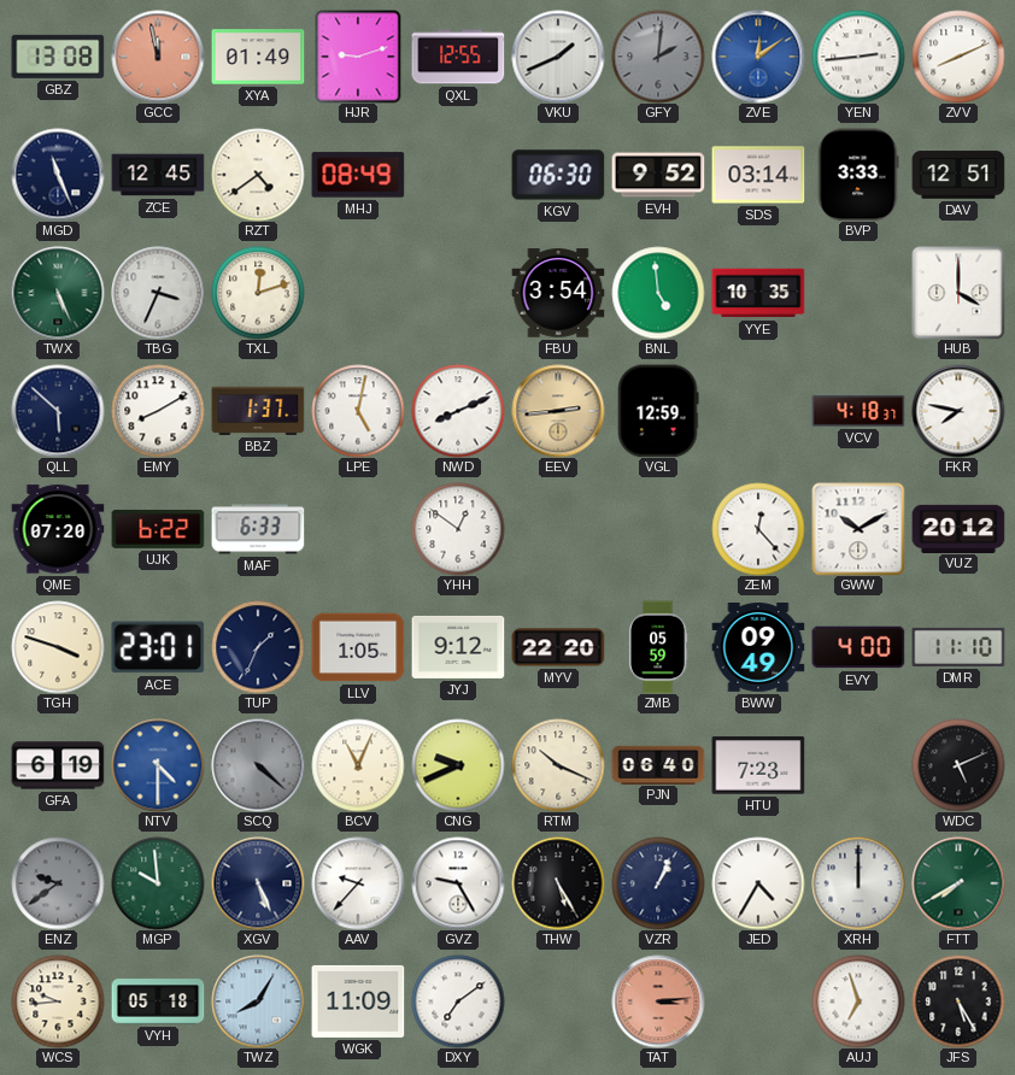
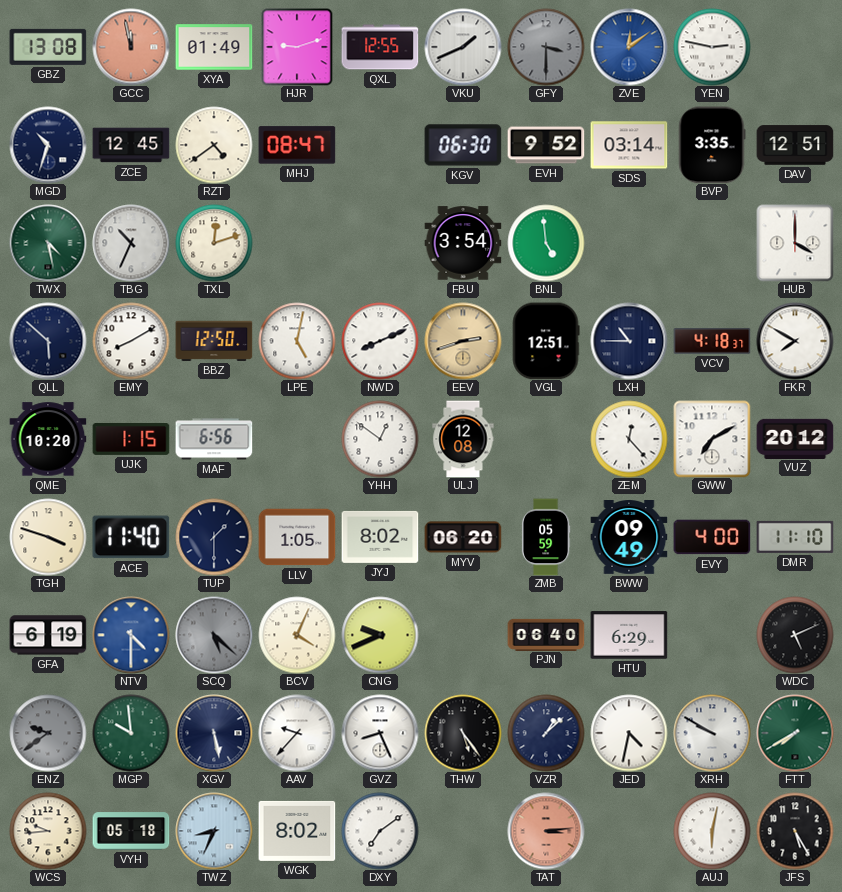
GFY: 2:01 -> 3:30 (546, 47)
YEN: 2:44 -> 2:47 (712, 47)
ZVV: 8:11 -> none (958, 57)
MGD: 11:26 -> 10:33 (48, 145)
MHJ: 08:49 -> 08:47 (297, 145)
BVP: 3:33 -> 3:35 (712, 145)
TWX: 5:26 -> 4:28 (48, 243)
TBG: 3:34 -> 10:34 (131, 243)
YYE: 10:35 -> none (758, 293)
BBZ: 1:37 -> 12:50 (214, 341)
EEV: 2:44 -> 2:42 (463, 341)
VGL: 12:59 -> 12:51 (546, 341)
LXH: none -> 10:45 (629, 341)
FKR: 7:47 -> 7:50 (795, 341)
QME: 07:20 -> 10:20 (48, 439)
UJK: 6:22 -> 1:15 (131, 439)
MAF: 6:33 -> 6:56 (214, 439)
ULJ: none -> 12:08 (463, 439)
GWW: 10:10 -> 7:10 (712, 439)
ACE: 23:01 -> 11:40 (131, 537)
TUP: 1:34 -> 1:30 (214, 537)
JYJ: 9:12 -> 8:02 (380, 537)
MYV: 22:20 -> 06:20 (463, 537)
SCQ: 4:22 -> 5:22 (214, 635)
BCV: 11:04 -> 4:04 (297, 635)
RTM: 10:19 -> none (558, 765)
HTU: 7:23 -> 6:29 (629, 635)
XGV: 5:26 -> 5:28 (214, 733)
GVZ: 9:25 -> 8:26 (380, 733)
THW: 5:25 -> 5:24 (463, 733)
VZR: 1:04 -> 1:08 (546, 733)
JED: 4:35 -> 4:32 (629, 733)
XRH: 12:00 -> 9:50 (712, 733)
TWZ: 8:05 -> 8:34 (214, 831)
WGK: 11:09 -> 8:02 (297, 831)
AUJ: 6:57 -> 6:02 (712, 831)
